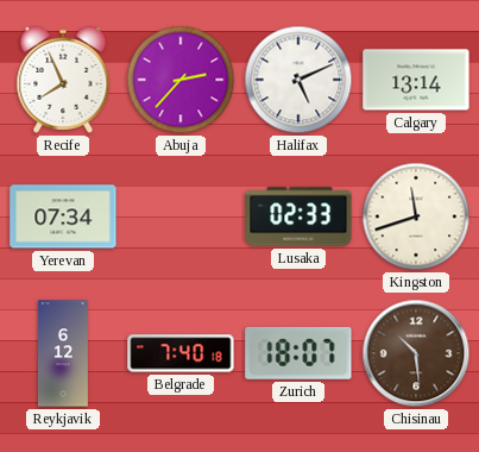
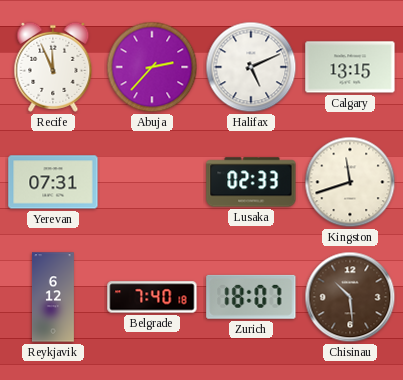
Recife: 7:56 -> 11:56 (53, 67)
Calgary: 13:14 -> 13:15 (350, 67)
Yerevan: 07:34 -> 07:31 (53, 182)
